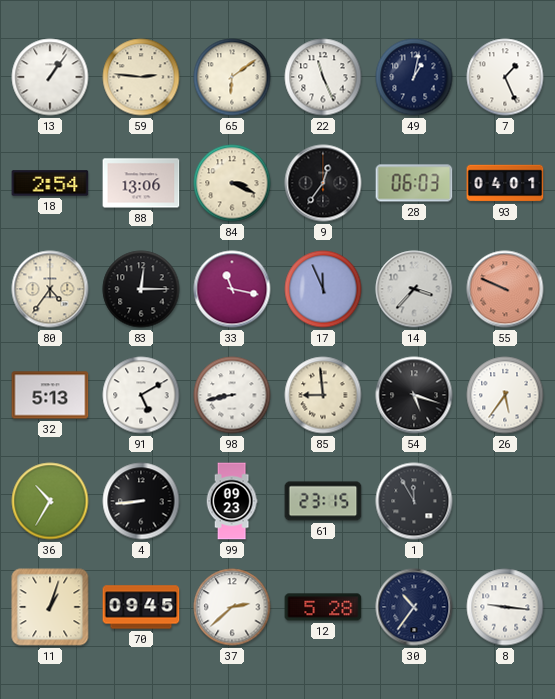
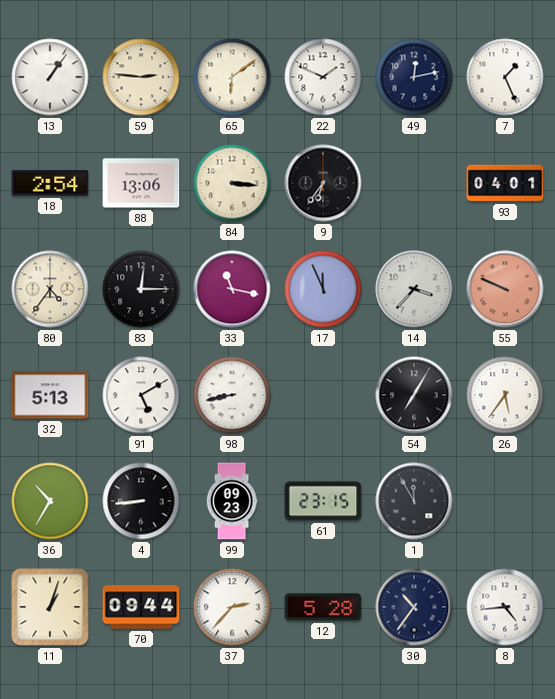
22: 11:26 -> 1:49 (323, 77)
49: 1:02 -> 12:13 (414, 77)
84: 3:19 -> 3:16 (232, 183)
9: 12:36 -> 6:36 (323, 183)
28: 06:03 -> none (414, 183)
85: 8:59 -> none (323, 395)
54: 5:18 -> 7:05 (414, 395)
70: 09:45 -> 09:44 (141, 607)
37: 2:38 -> 2:37 (232, 607)
8: 9:16 -> 4:44 (505, 607)
